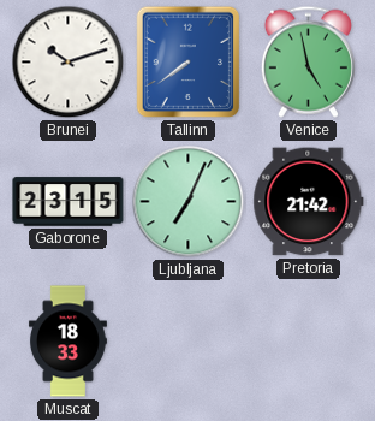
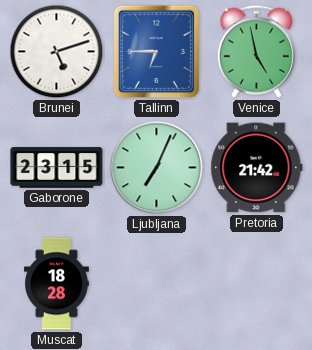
Brunei: 10:12 -> 5:12 (57, 52)
Tallinn: 7:39 -> 6:45 (157, 52)
Muscat: 18:33 -> 18:28 (56, 284)
